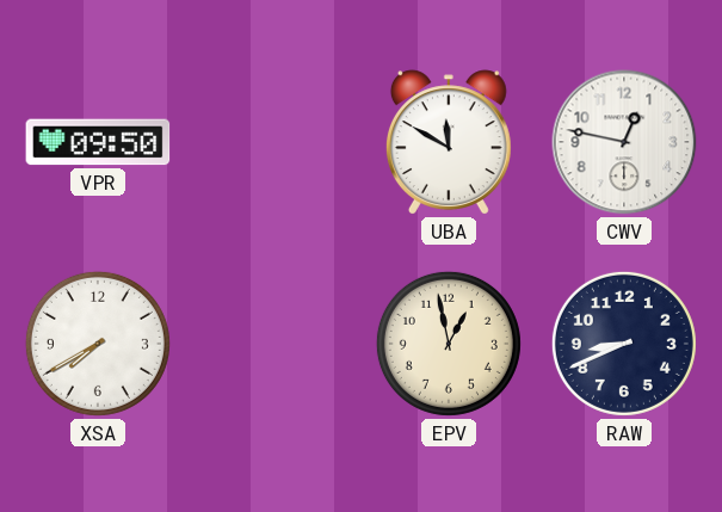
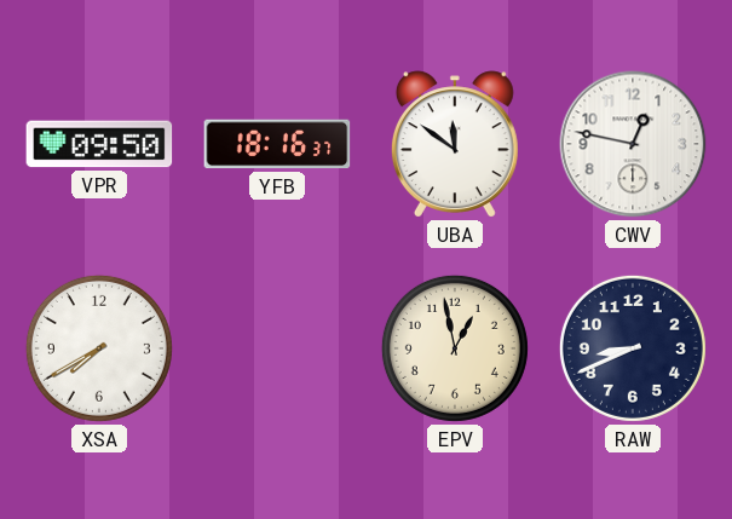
YFB: none -> 18:16 (277, 144)
UBA: 11:50 -> 11:51 (455, 144)
